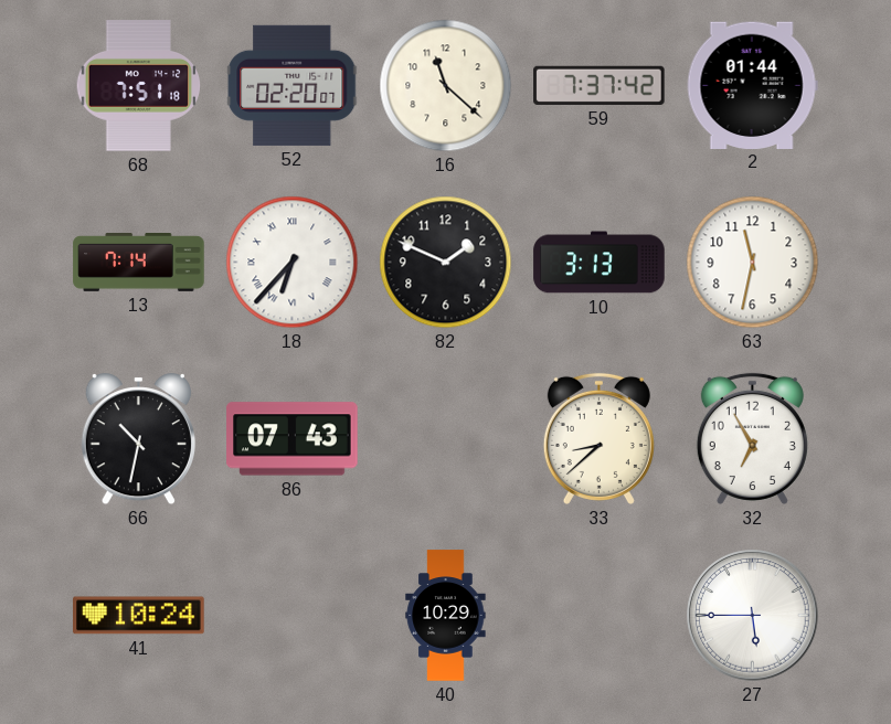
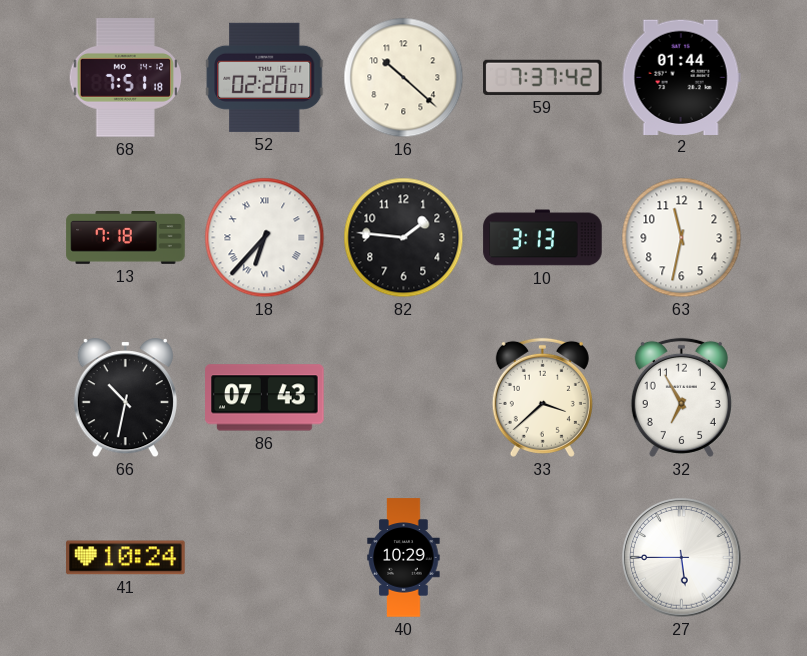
16: 11:22 -> 10:22 (404, 78)
13: 7:14 -> 7:18 (126, 238)
82: 1:49 -> 1:46 (404, 238)
33: 8:38 -> 3:38 (542, 397)
